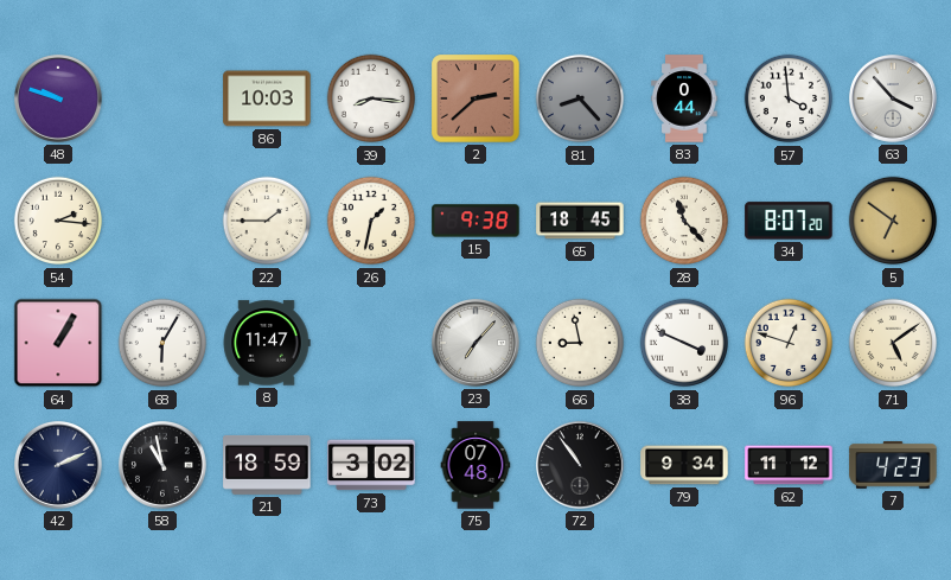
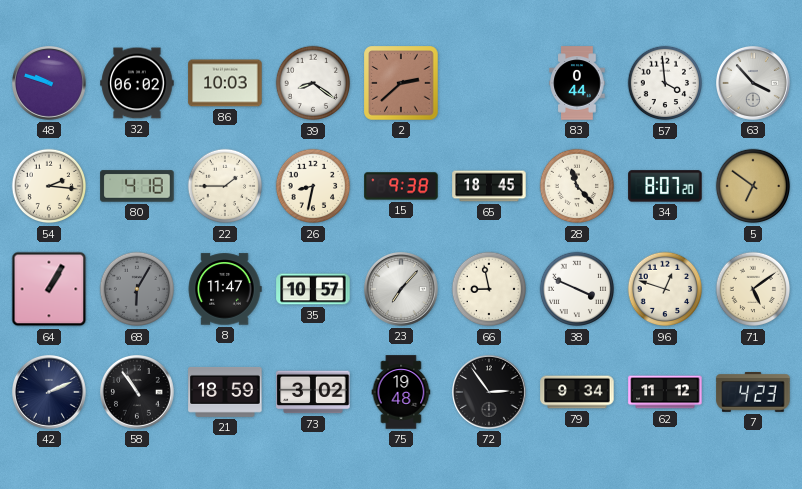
32: none -> 06:02 (137, 83)
39: 8:16 -> 8:21 (313, 83)
81: 8:23 -> none (580, 98)
80: none -> 4:18 (137, 186)
26: 1:32 -> 8:32 (313, 186)
68 dial: white -> grey (137, 289)
35: none -> 10:57 (313, 289)
58: 10:58 -> 10:54 (138, 393)
75: 07:48 -> 19:48 (401, 392)
72: 10:54 -> 2:54 (490, 393)
